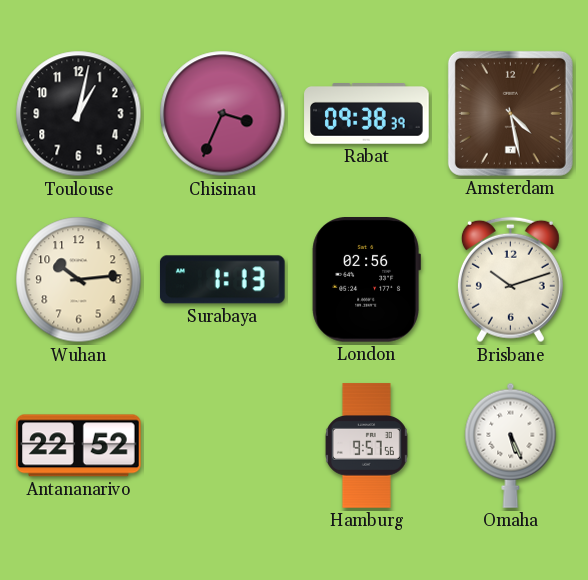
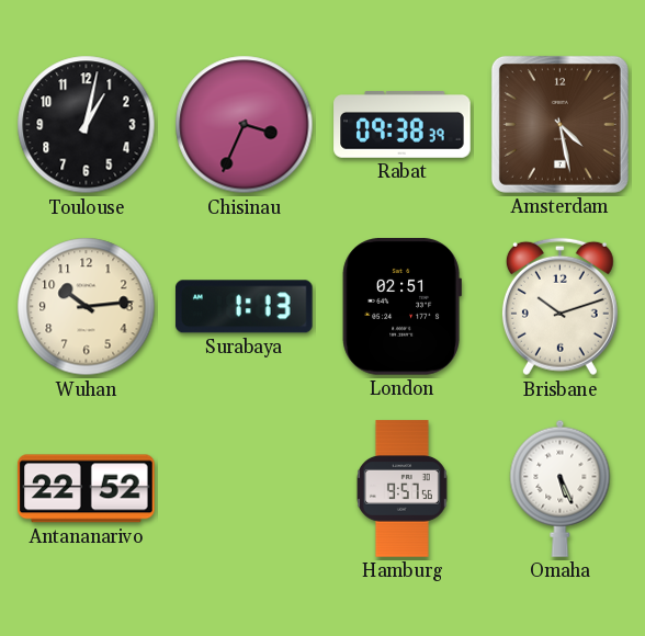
London: 02:56 -> 02:51 (401, 307)
